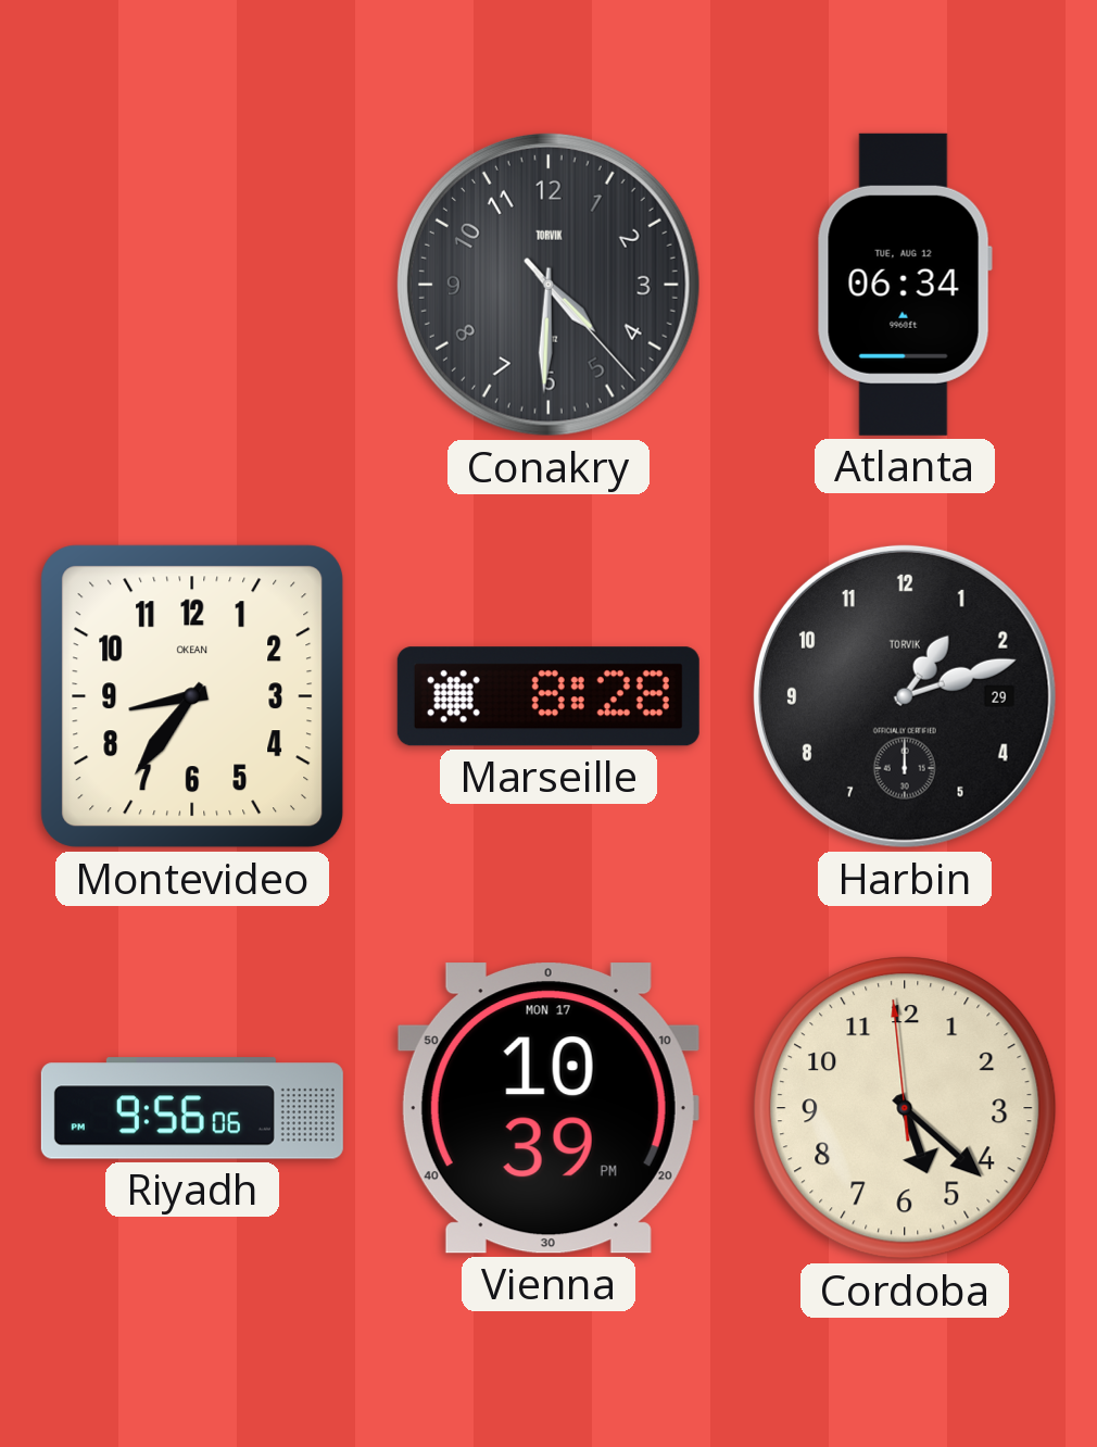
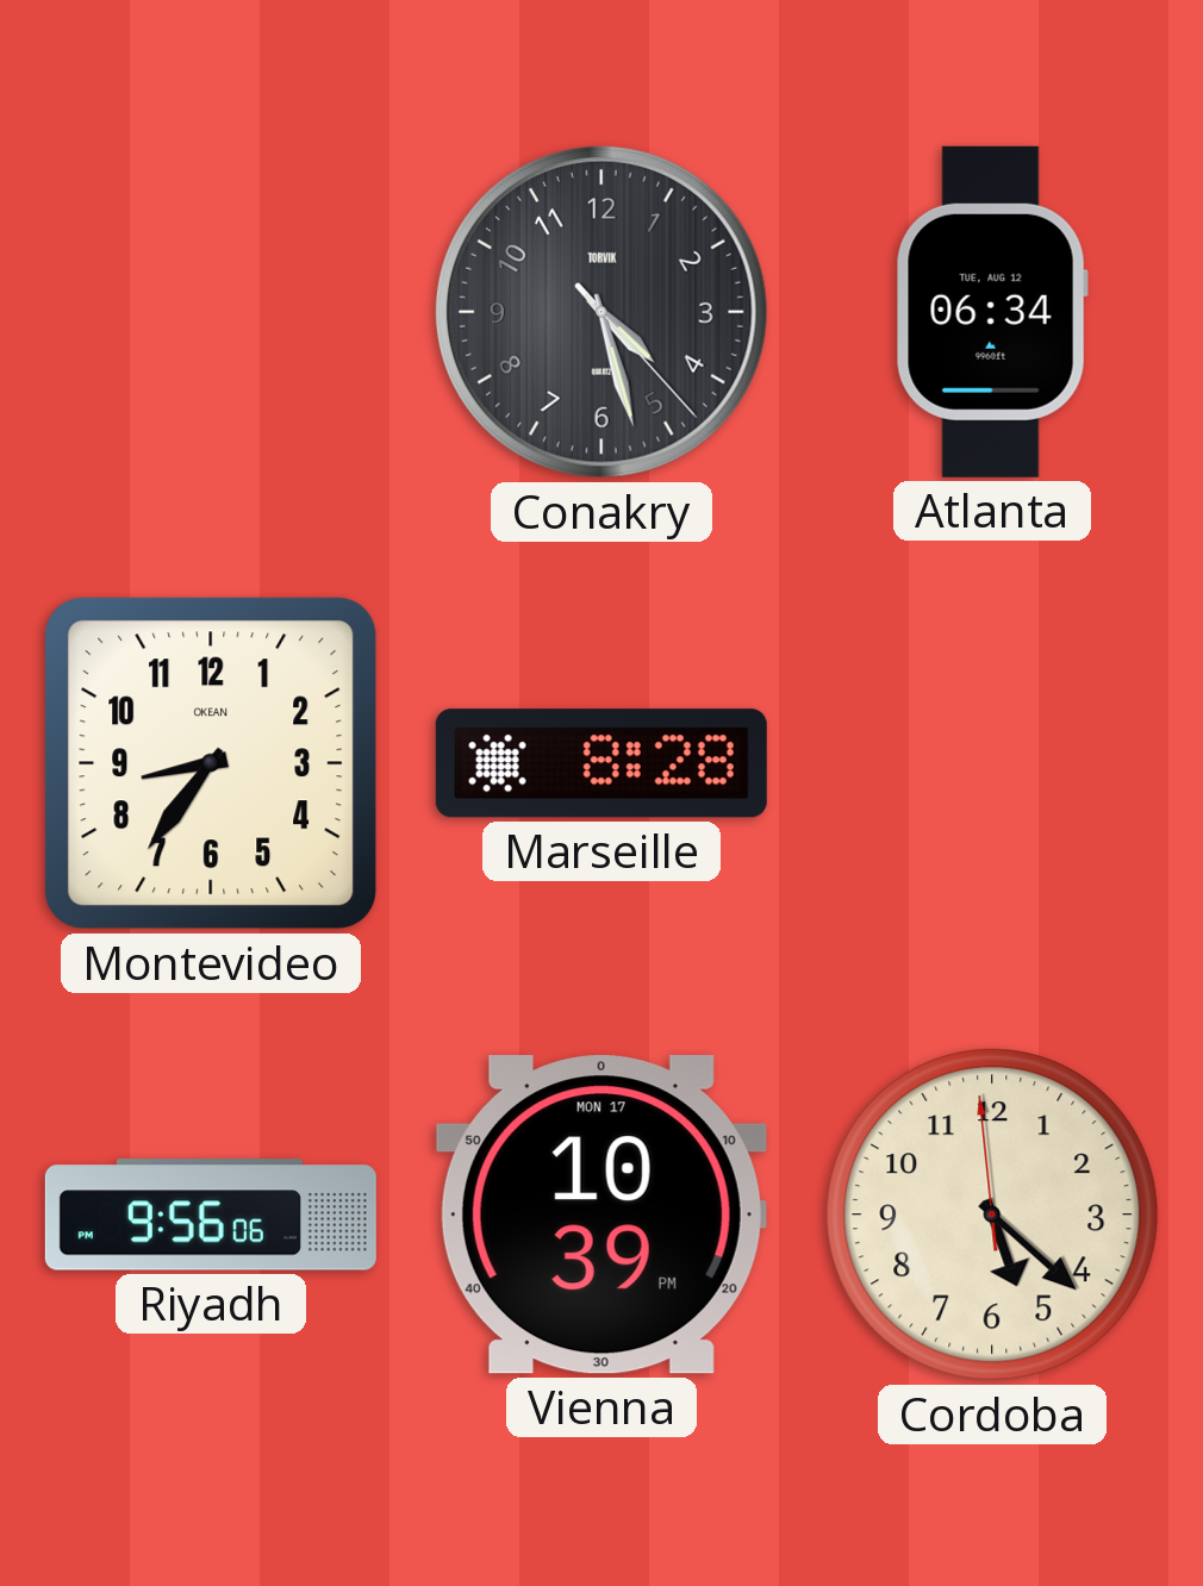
Conakry: 4:30 -> 4:27 (601, 312)
Harbin: 1:12 -> none (905, 696)
